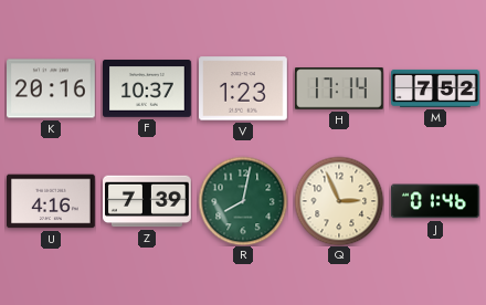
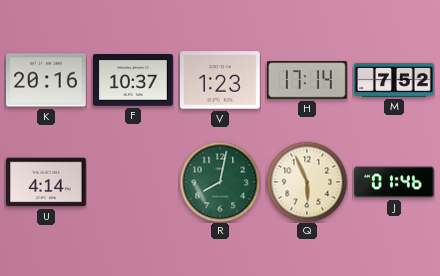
U: 4:16 -> 4:14 (47, 182)
Z: 7:39 -> none (148, 201)
Q: 2:56 -> 5:56 (307, 182)
